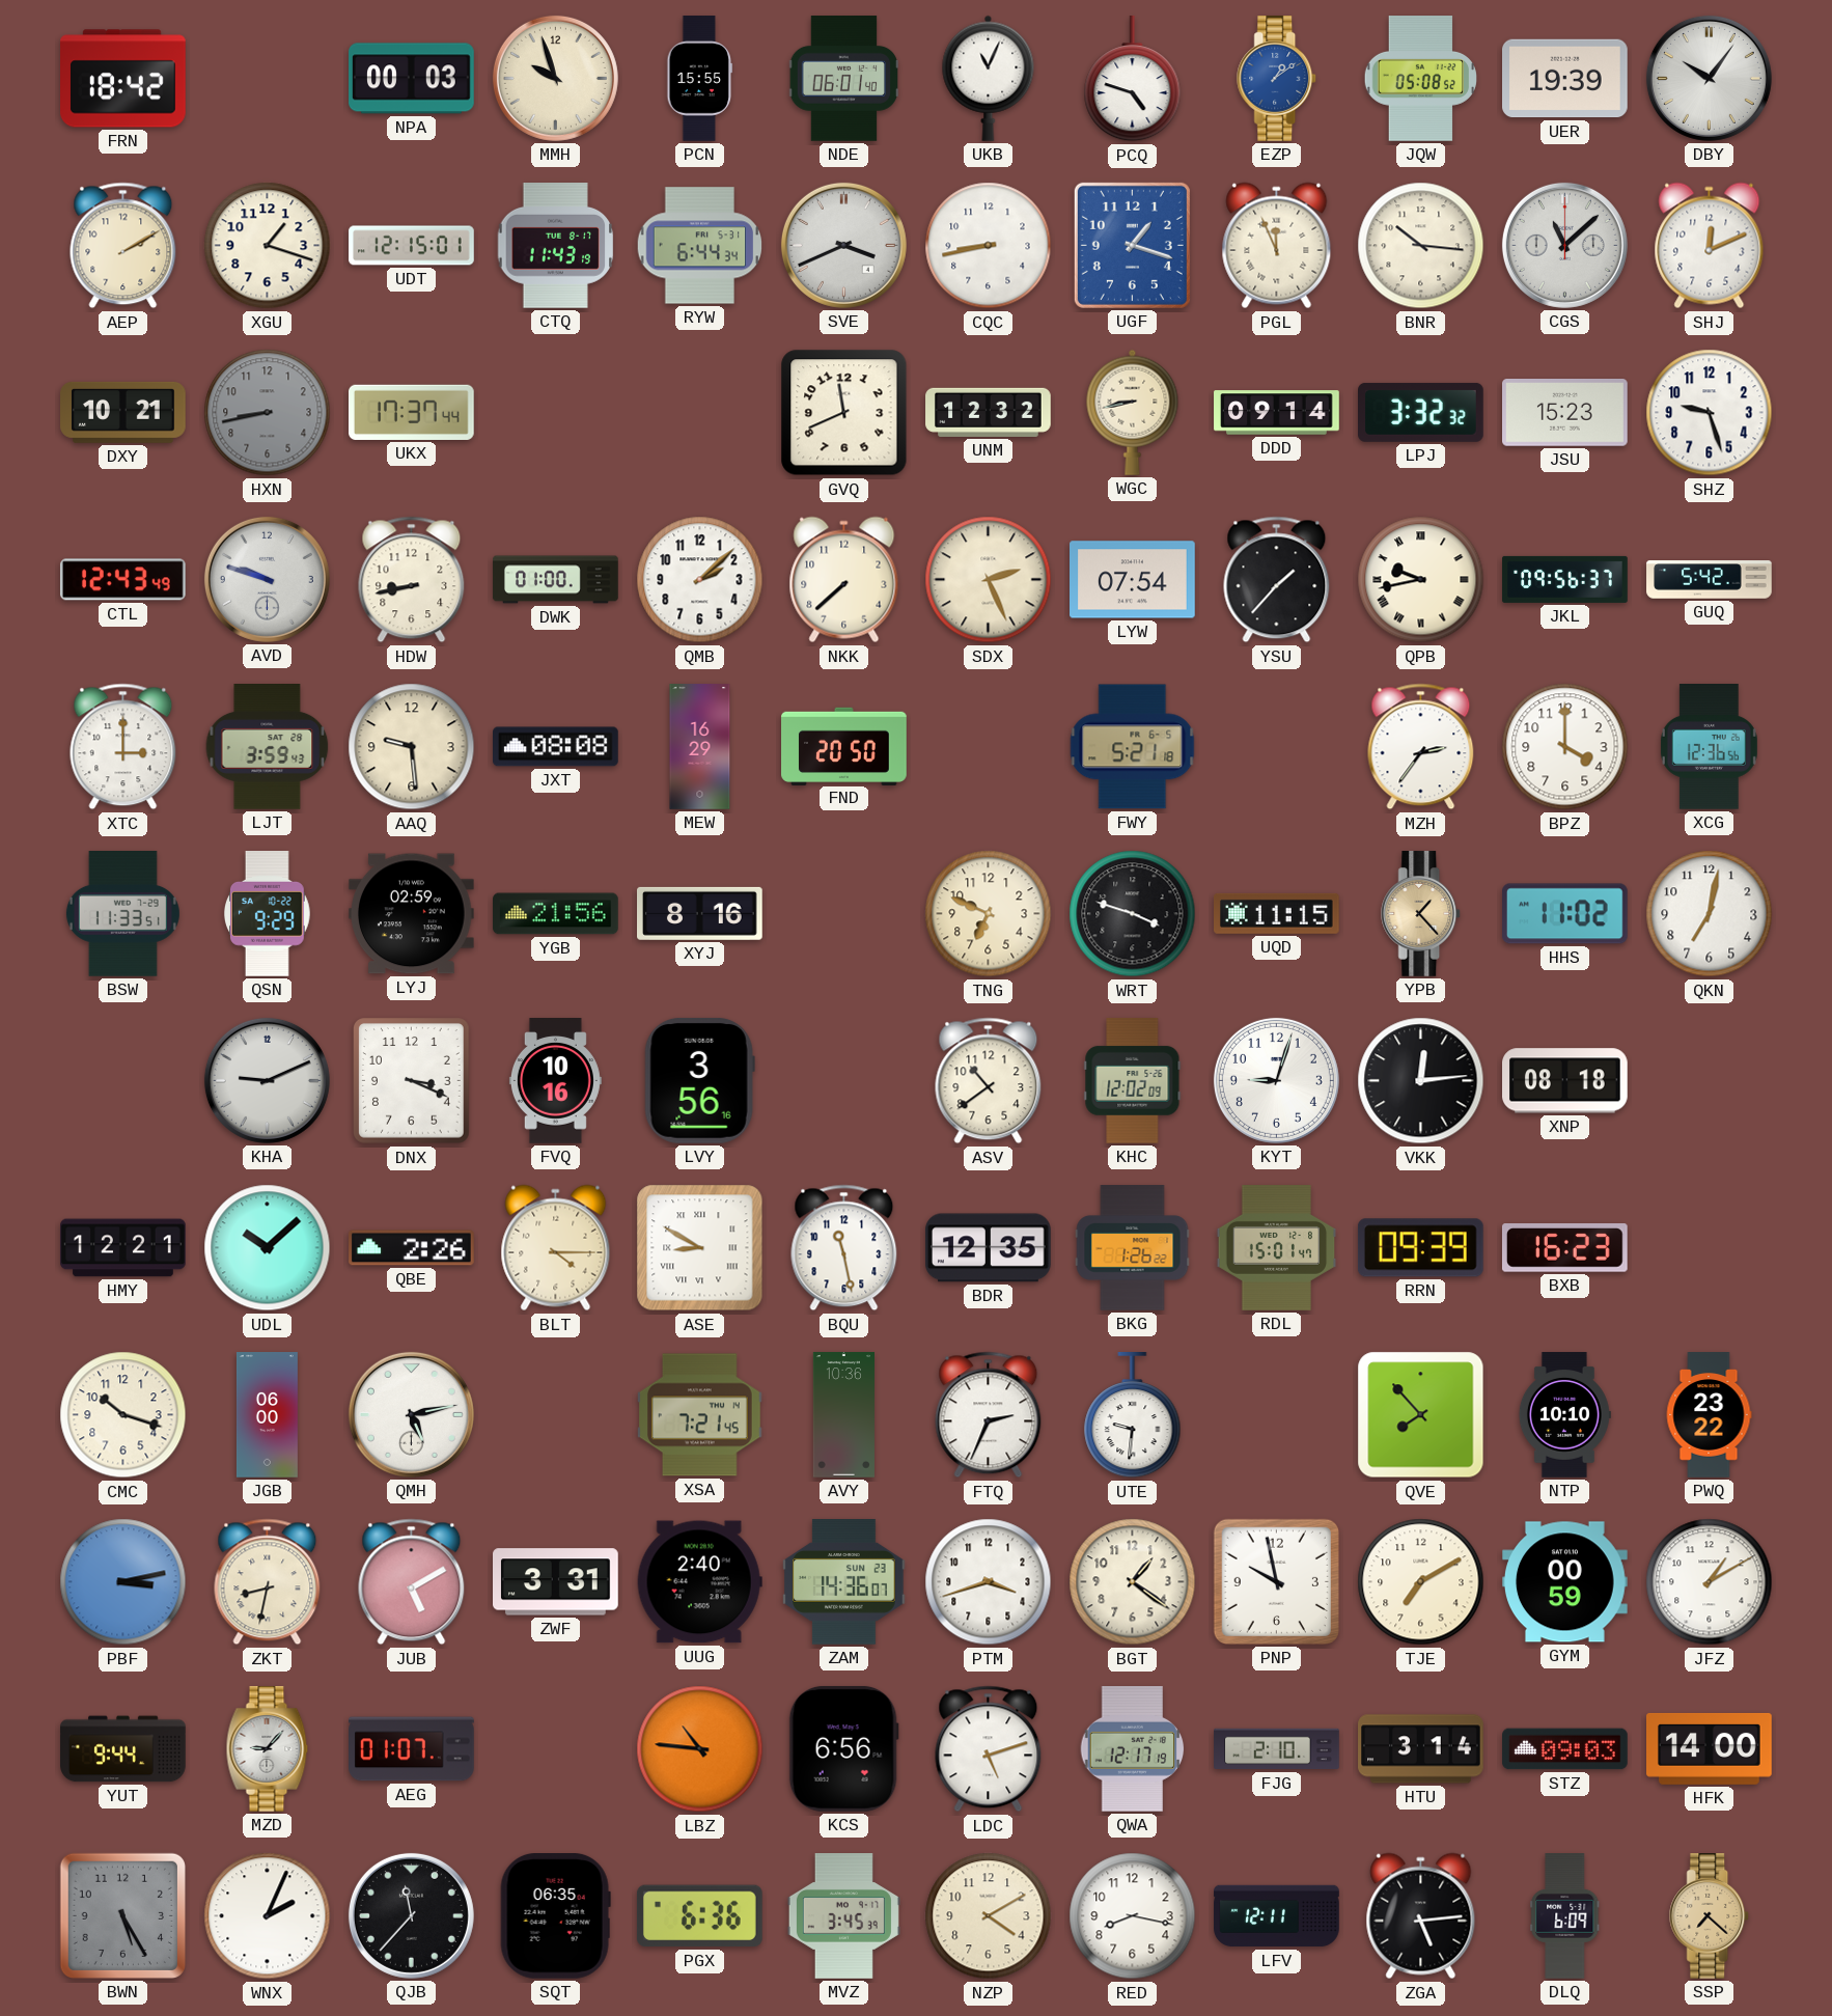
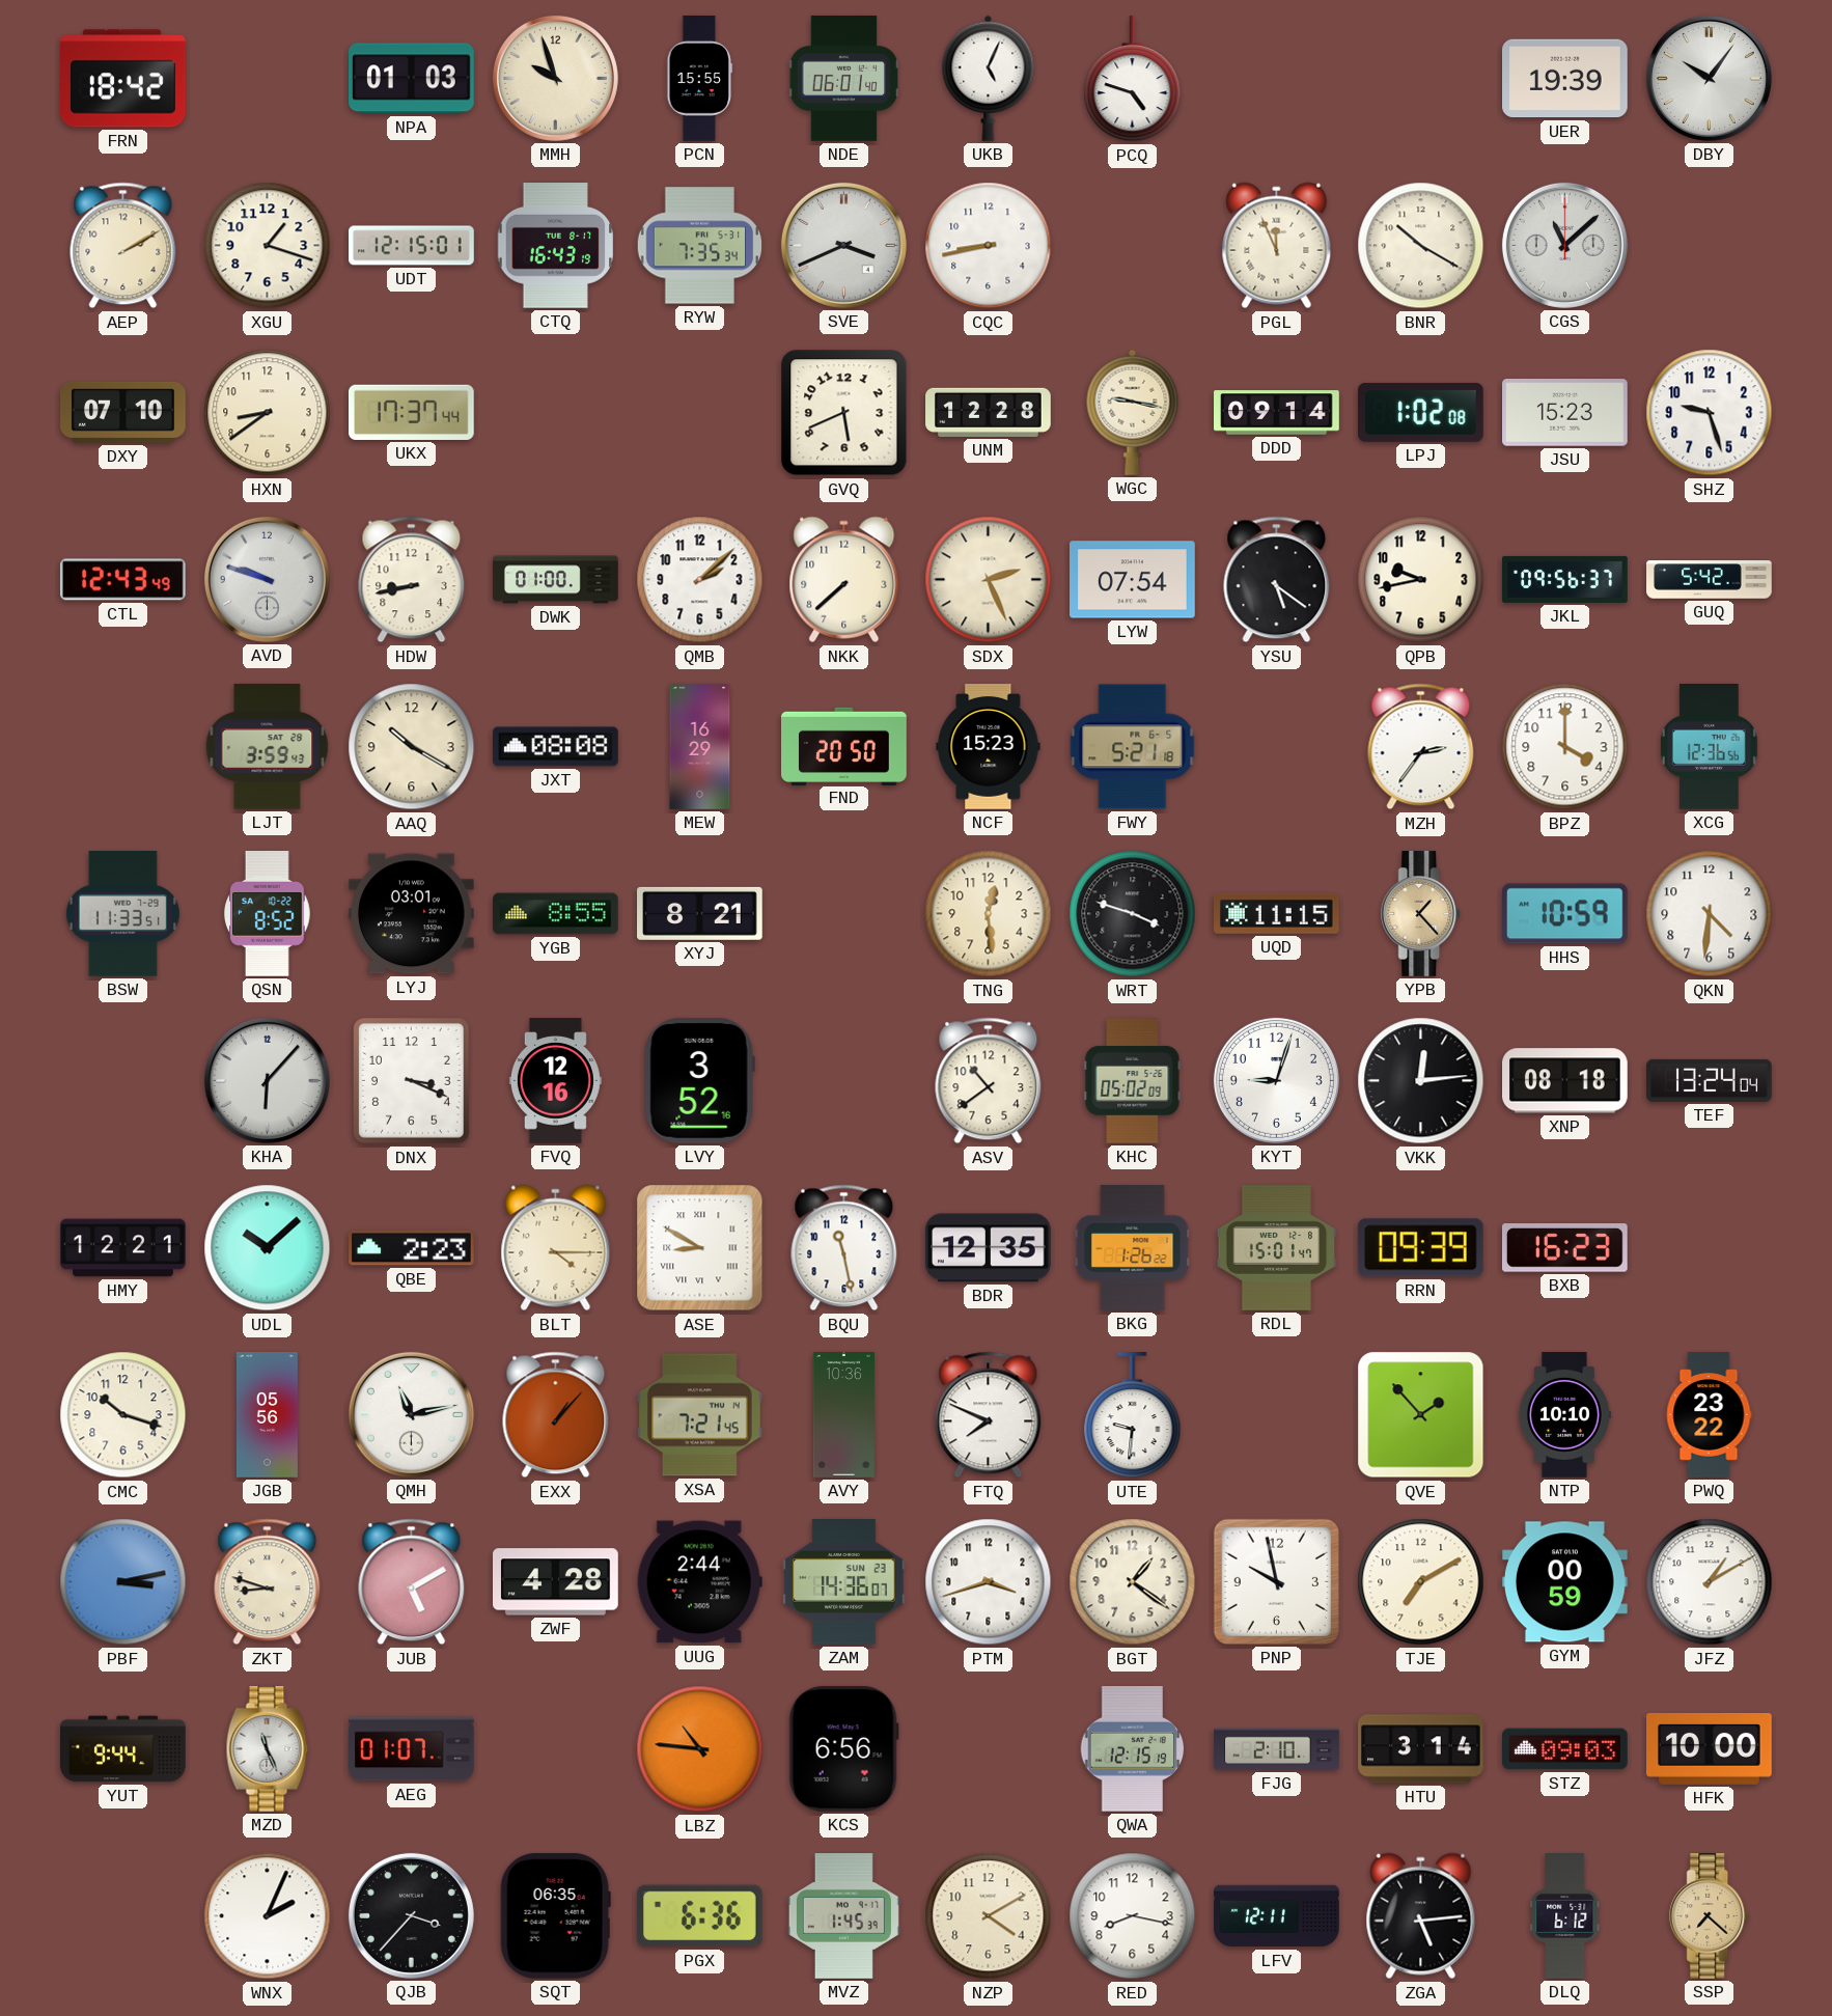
NPA: 00:03 -> 01:03 (412, 79)
UKB: 11:04 -> 5:04 (989, 78)
EZP: 1:09 -> none (1277, 79)
JQW: 05:08 -> none (1420, 79)
CTQ: 11:43 -> 16:43 (556, 246)
RYW: 6:44 -> 7:35 (700, 246)
UGF: 1:18 -> none (1132, 245)
BNR: 10:16 -> 10:20 (1421, 246)
SHJ: 12:11 -> none (1710, 246)
DXY: 10:21 -> 07:10 (123, 412)
HXN: 8:43 -> 8:39 (268, 413)
HXN dial: grey -> cream (268, 413)
GVQ: 11:41 -> 5:41 (844, 413)
UNM: 12:32 -> 12:28 (989, 412)
WGC: 8:43 -> 9:17 (1133, 412)
LPJ: 3:32 -> 1:02 (1421, 412)
YSU: 1:37 -> 5:21 (1277, 580)
QPB numerals: Roman -> Arabic (1421, 580)
XTC: 3:00 -> none (123, 747)
AAQ: 9:29 -> 10:20 (412, 747)
NCF: none -> 15:23 (989, 747)
QSN: 9:29 -> 8:52 (267, 914)
LYJ: 02:59 -> 03:01 (411, 914)
YGB: 21:56 -> 8:55 (556, 914)
XYJ: 8:16 -> 8:21 (700, 913)
TNG: 6:49 -> 12:29 (989, 914)
HHS: 11:02 -> 10:59 (1565, 914)
QKN: 7:02 -> 4:31 (1710, 914)
KHA: 9:11 -> 6:07 (267, 1080)
FVQ: 10:16 -> 12:16 (555, 1081)
LVY: 3:56 -> 3:52 (699, 1080)
KHC: 12:02 -> 05:02 (1133, 1081)
TEF: none -> 13:24 (1710, 1080)
QBE: 2:26 -> 2:23 (412, 1248)
JGB: 06:00 -> 05:56 (267, 1415)
QMH: 5:13 -> 11:13 (411, 1414)
EXX: none -> 1:07 (556, 1415)
FTQ: 2:34 -> 7:49 (989, 1415)
QVE: 7:53 -> 1:53 (1421, 1415)
ZKT: 8:32 -> 8:48 (268, 1582)
ZWF: 3:31 -> 4:28 (556, 1582)
UUG: 2:40 -> 2:44 (699, 1582)
MZD: 9:07 -> 11:26 (268, 1749)
LDC: 5:12 -> none (989, 1749)
QWA: 12:17 -> 12:15 (1133, 1749)
HFK: 14:00 -> 10:00 (1710, 1748)
BWN: 5:25 -> none (122, 1915)
QJB: 11:37 -> 3:37 (411, 1915)
MVZ: 3:45 -> 1:45 (843, 1916)
DLQ: 6:09 -> 6:12 (1565, 1916)
